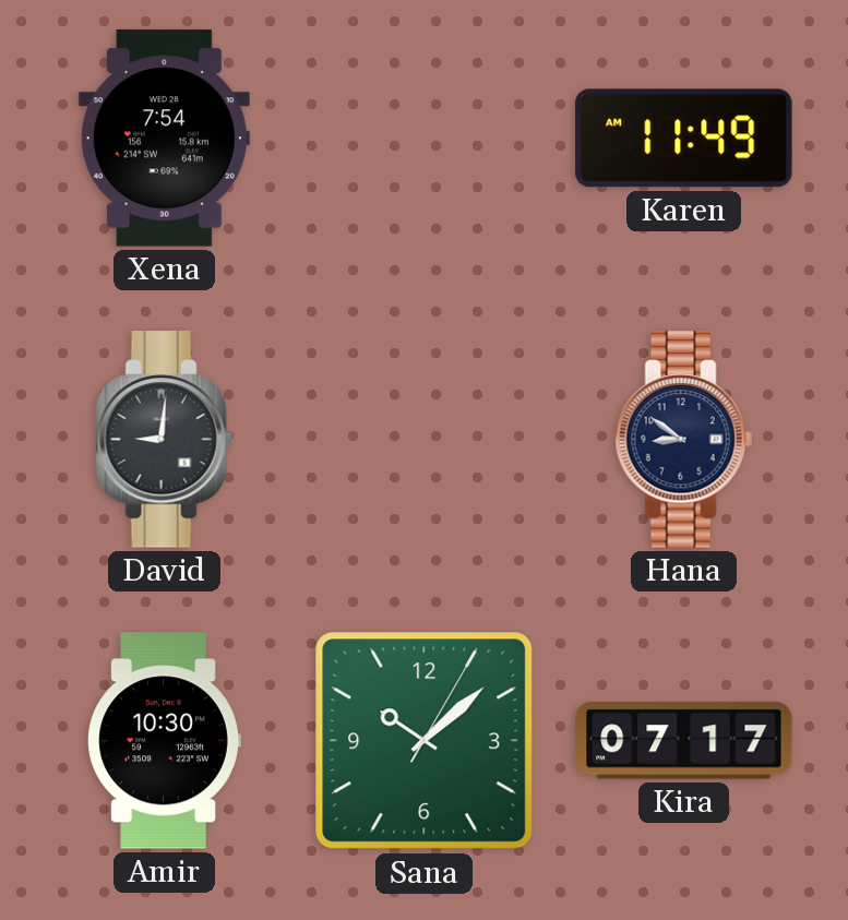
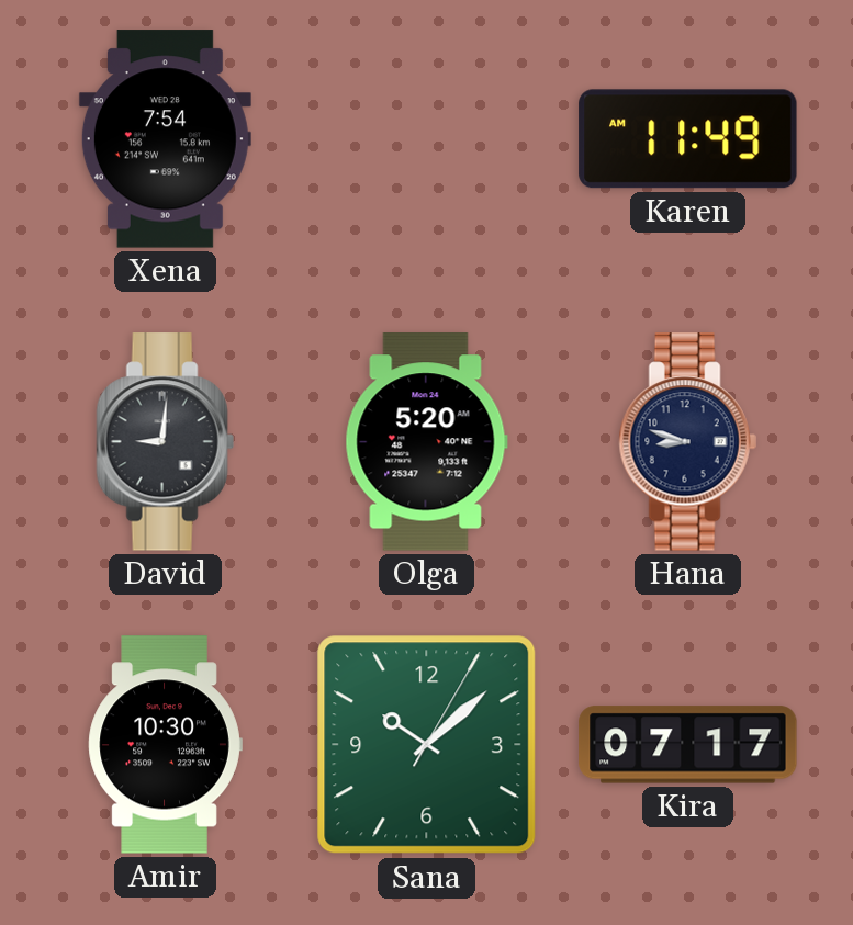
Olga: none -> 5:20 (426, 442)
Hana: 8:51 -> 8:48 (687, 442)
